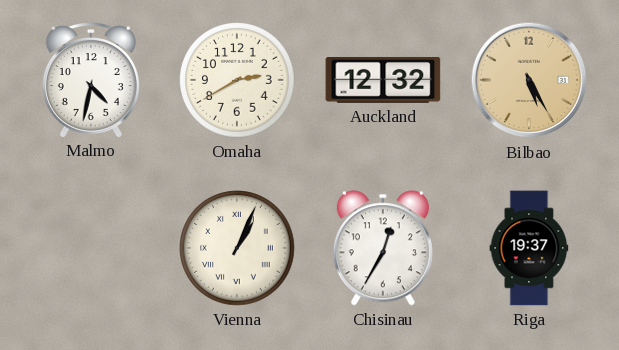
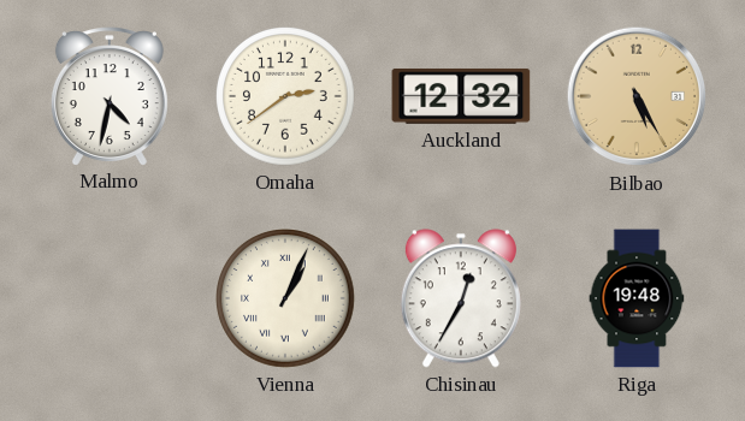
Omaha: 2:40 -> 2:39 (286, 97)
Riga: 19:37 -> 19:48 (637, 298)
